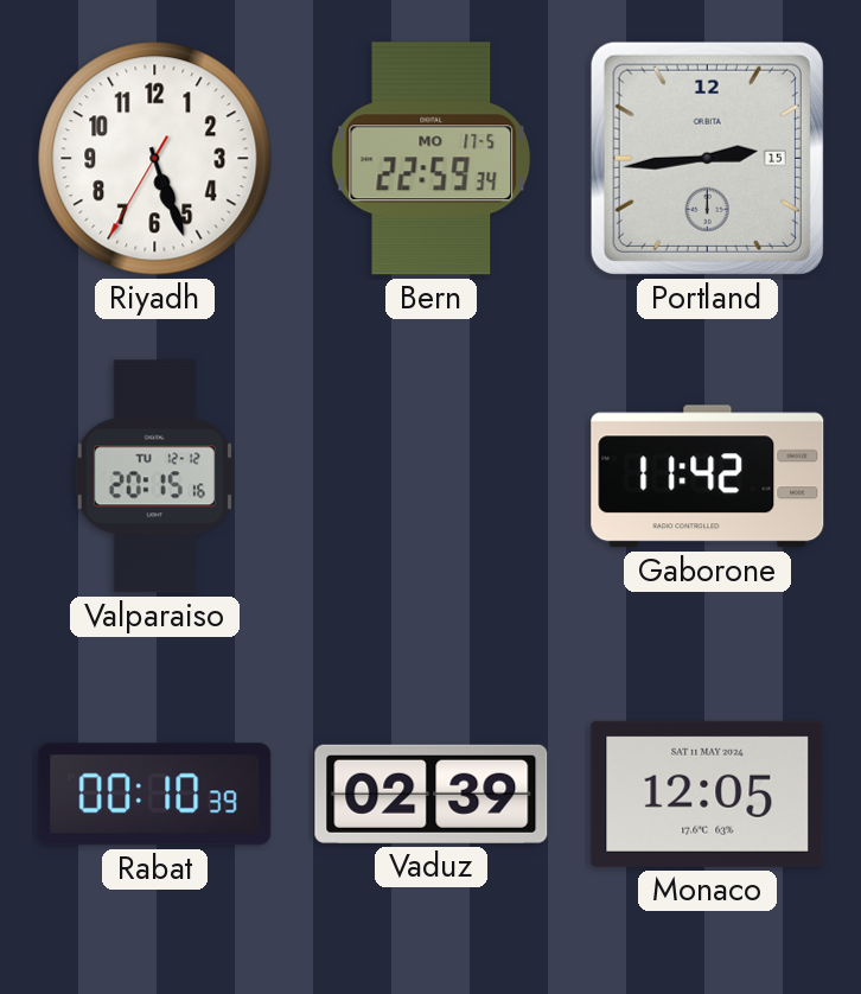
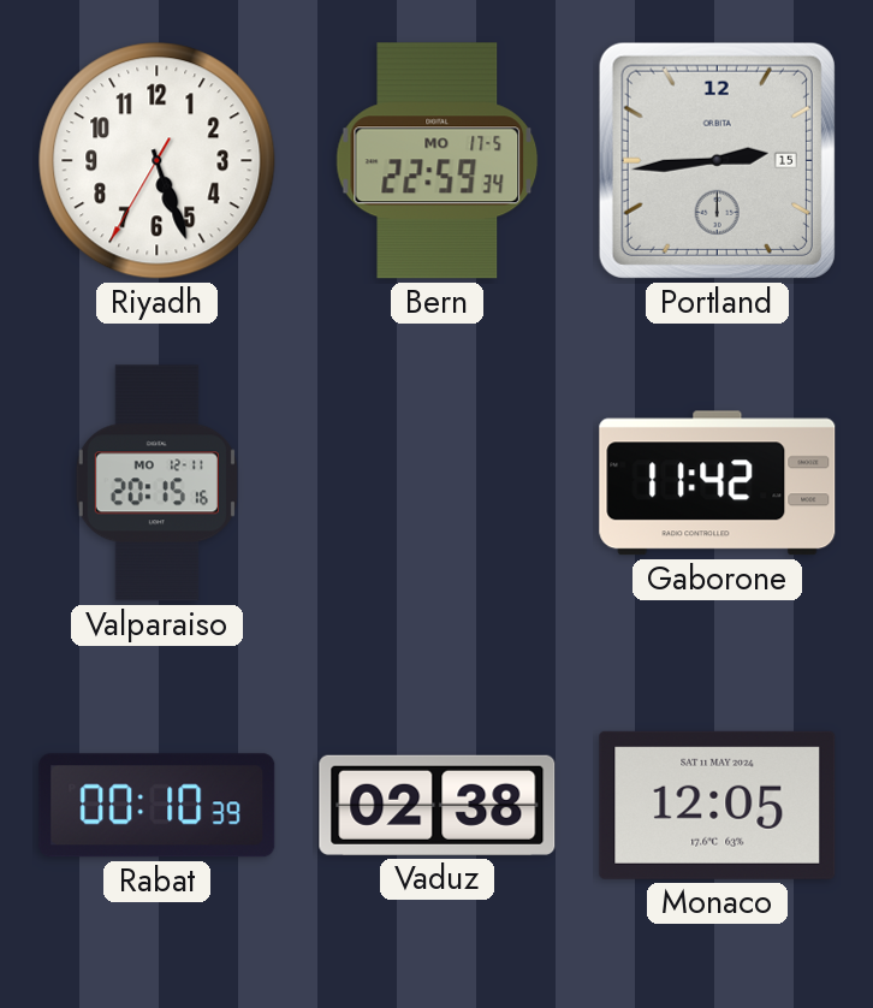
Valparaiso date: TU 12-12 -> MO 12-11 (156, 484)
Vaduz: 02:39 -> 02:38 (438, 805)
